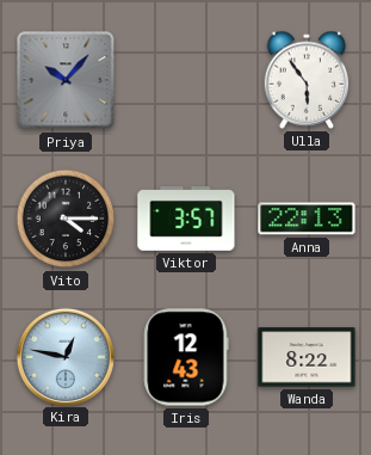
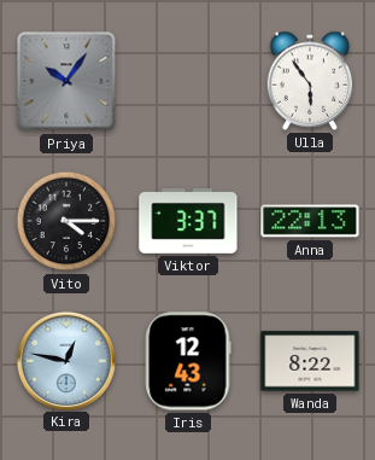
Priya: 10:07 -> 10:06 (66, 81)
Viktor: 3:57 -> 3:37 (188, 221)
